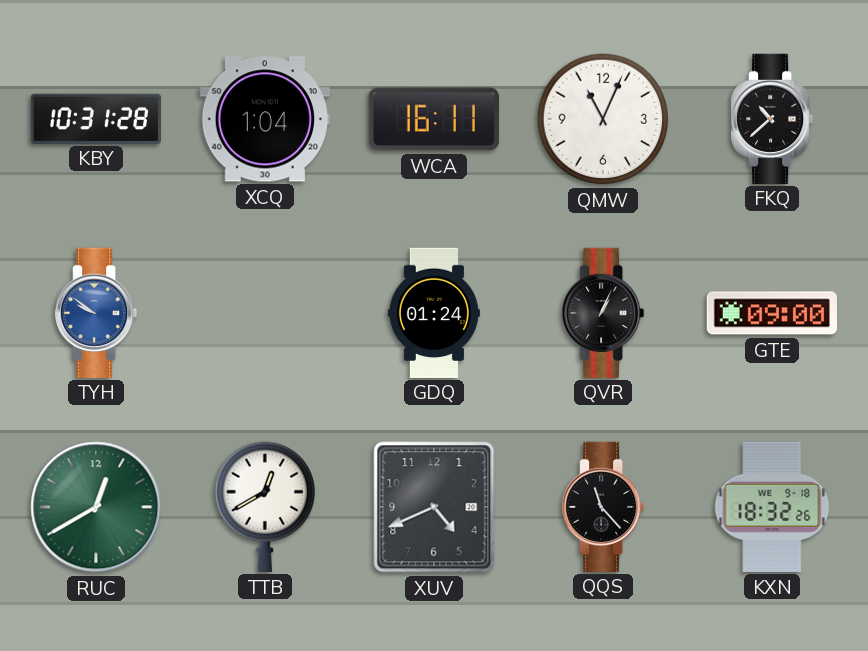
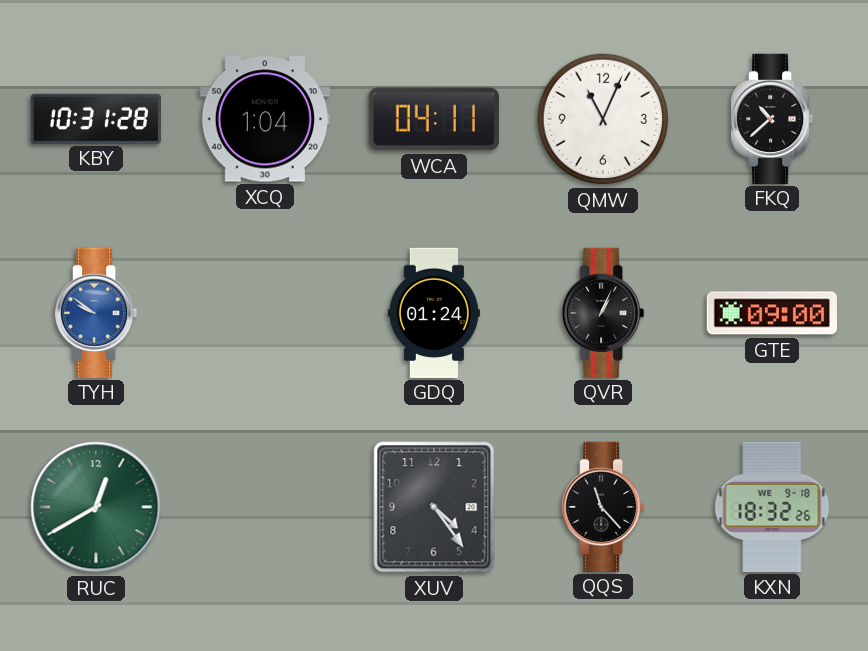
WCA: 16:11 -> 04:11 (434, 119)
TTB: 12:40 -> none (264, 507)
XUV: 4:41 -> 4:24 (434, 507)
